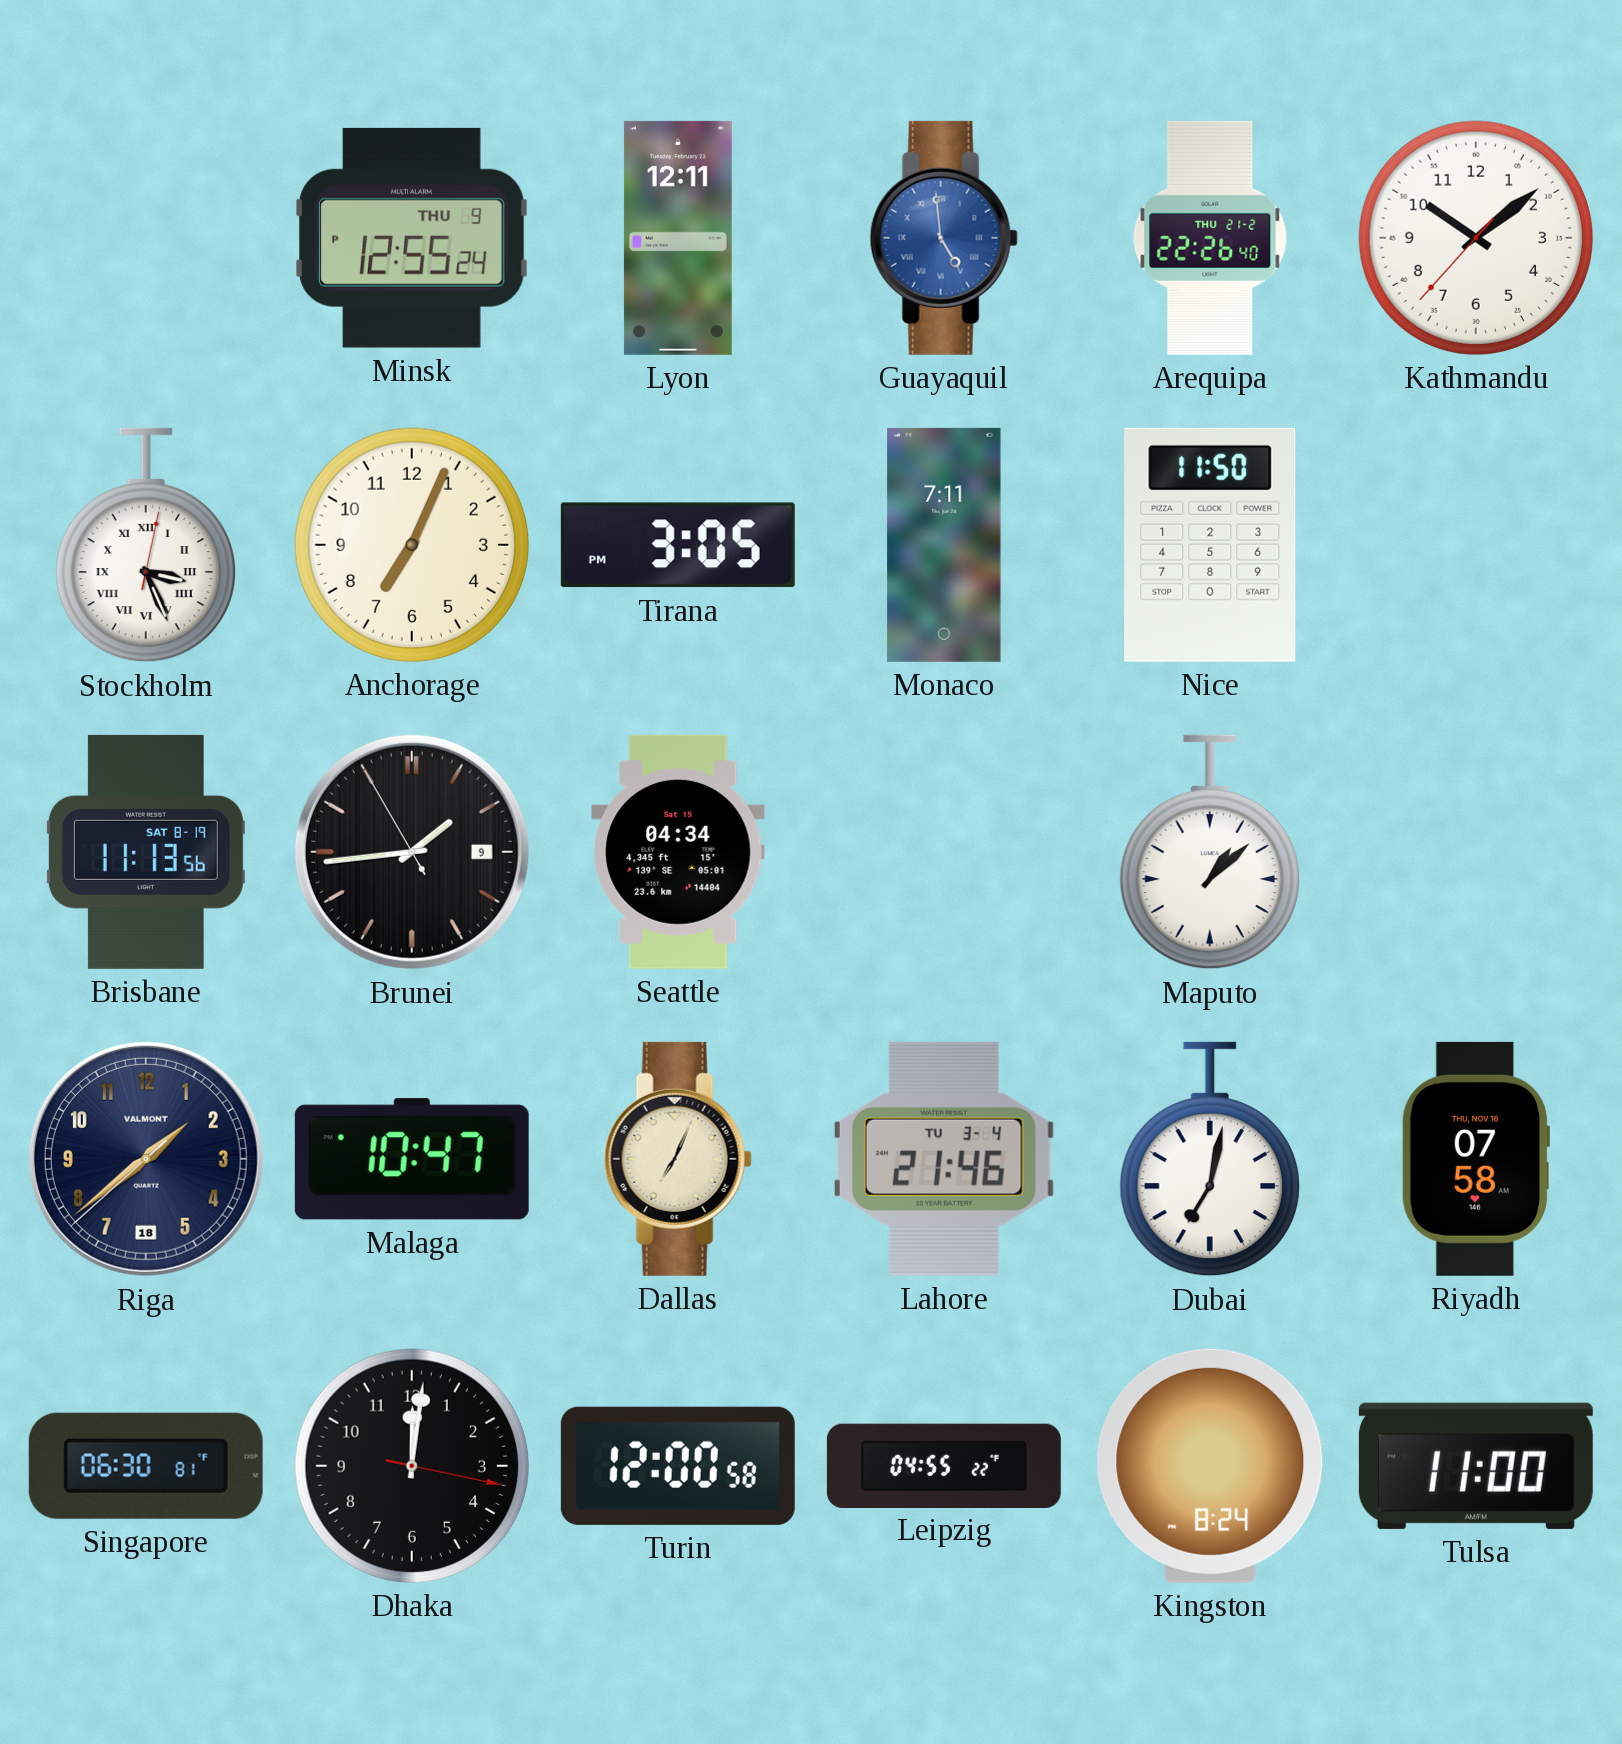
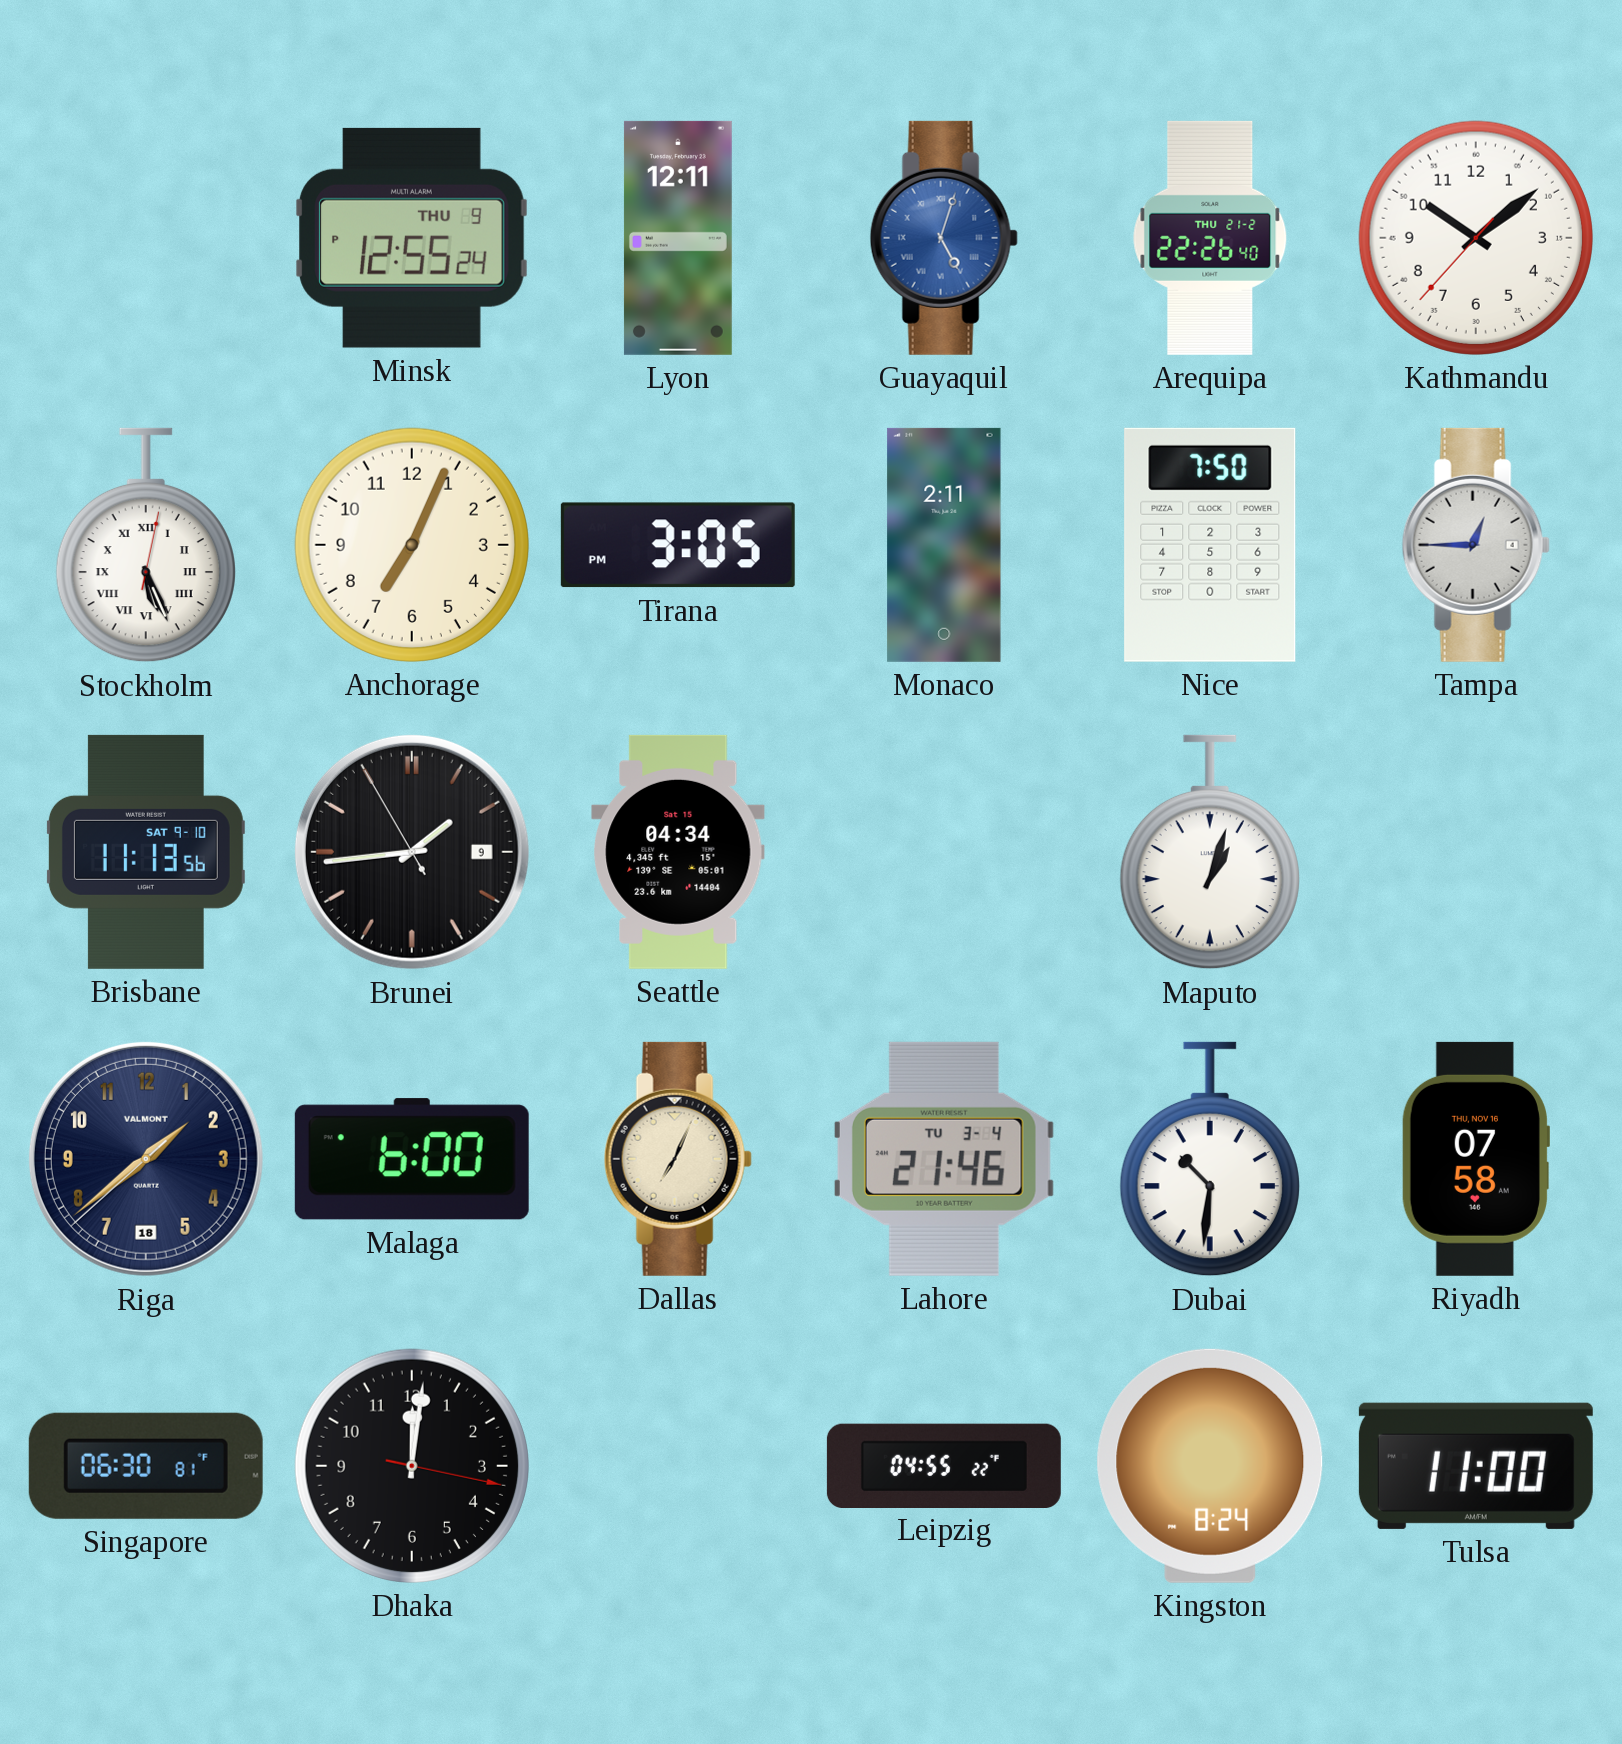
Guayaquil: 4:59 -> 5:03 (944, 238)
Stockholm: 3:26 -> 5:26 (146, 545)
Monaco: 7:11 -> 2:11 (944, 545)
Nice: 11:50 -> 7:50 (1210, 545)
Tampa: none -> 12:45 (1476, 545)
Brisbane date: SAT 8-19 -> SAT 9-10 (146, 852)
Maputo: 1:08 -> 1:03 (1210, 852)
Malaga: 10:47 -> 6:00 (412, 1159)
Dubai: 7:02 -> 10:31 (1210, 1159)
Turin: 12:00 -> none (678, 1466)
